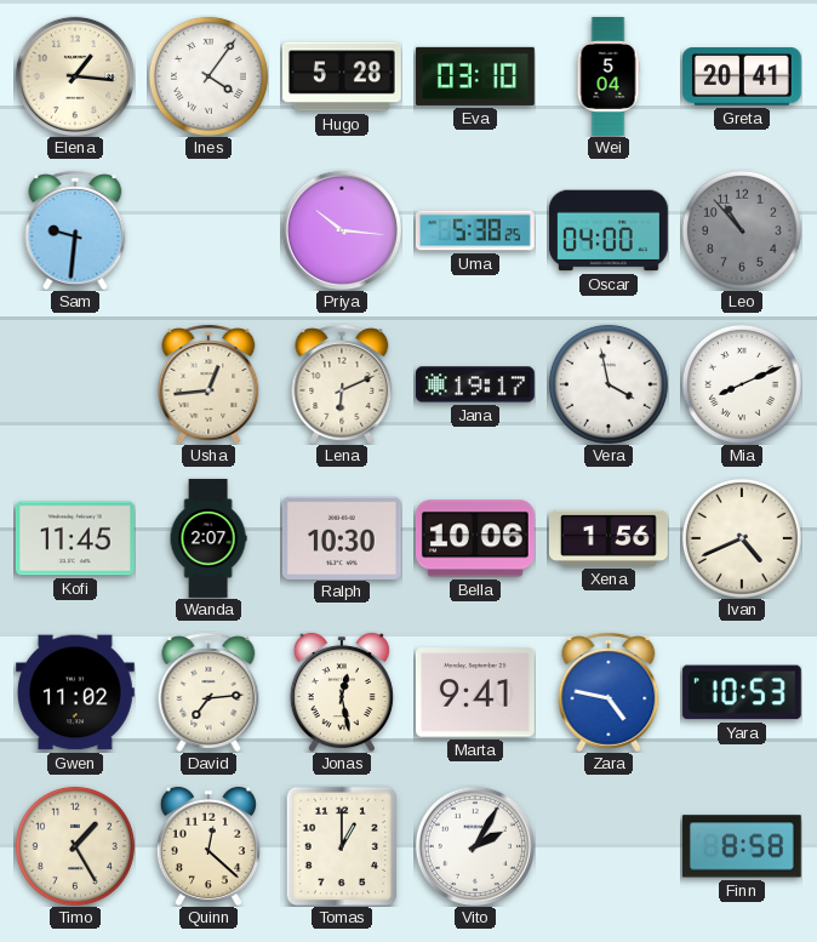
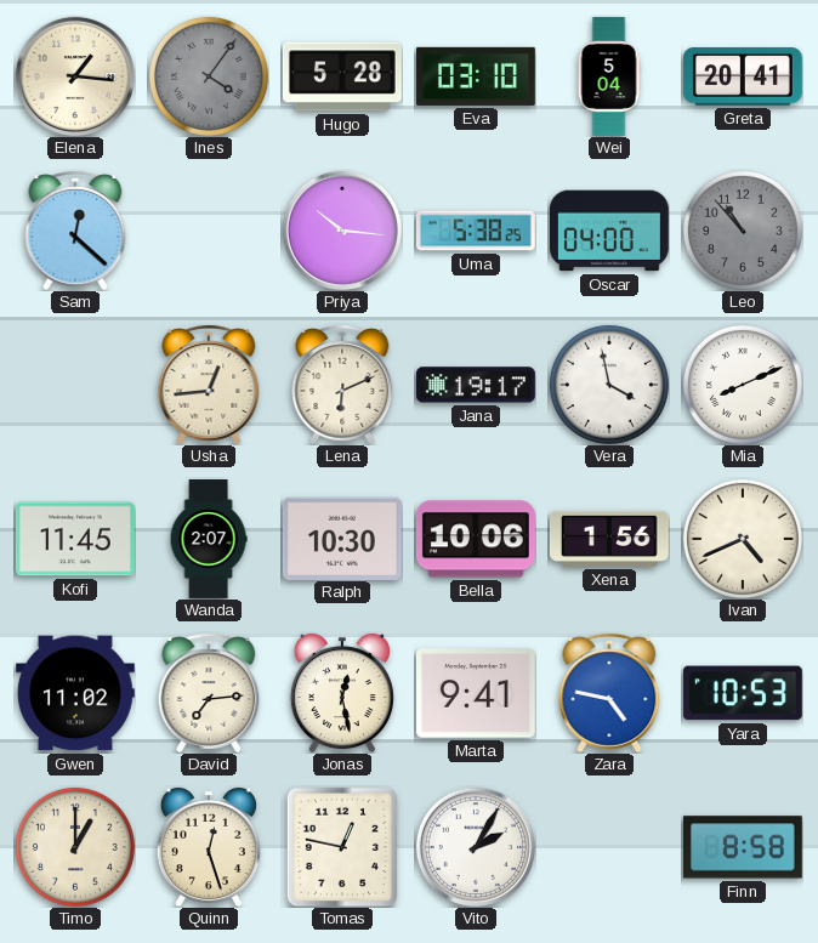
Ines dial: white -> grey (209, 76)
Sam: 9:31 -> 12:22 (75, 231)
Timo: 1:25 -> 1:00 (75, 847)
Quinn: 12:22 -> 12:27 (209, 847)
Tomas: 1:00 -> 12:47 (342, 847)
